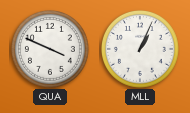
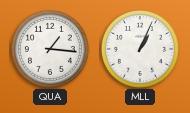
QUA: 3:49 -> 1:16 (50, 49)
